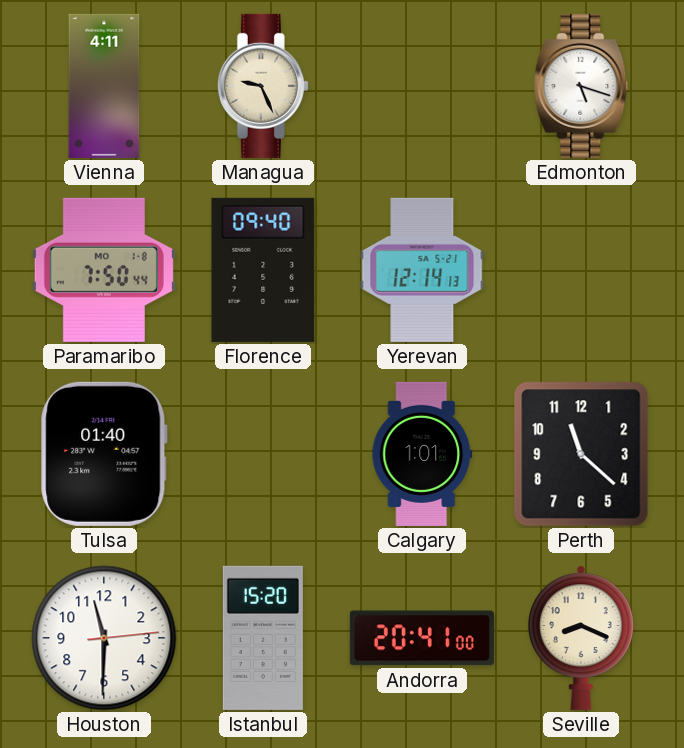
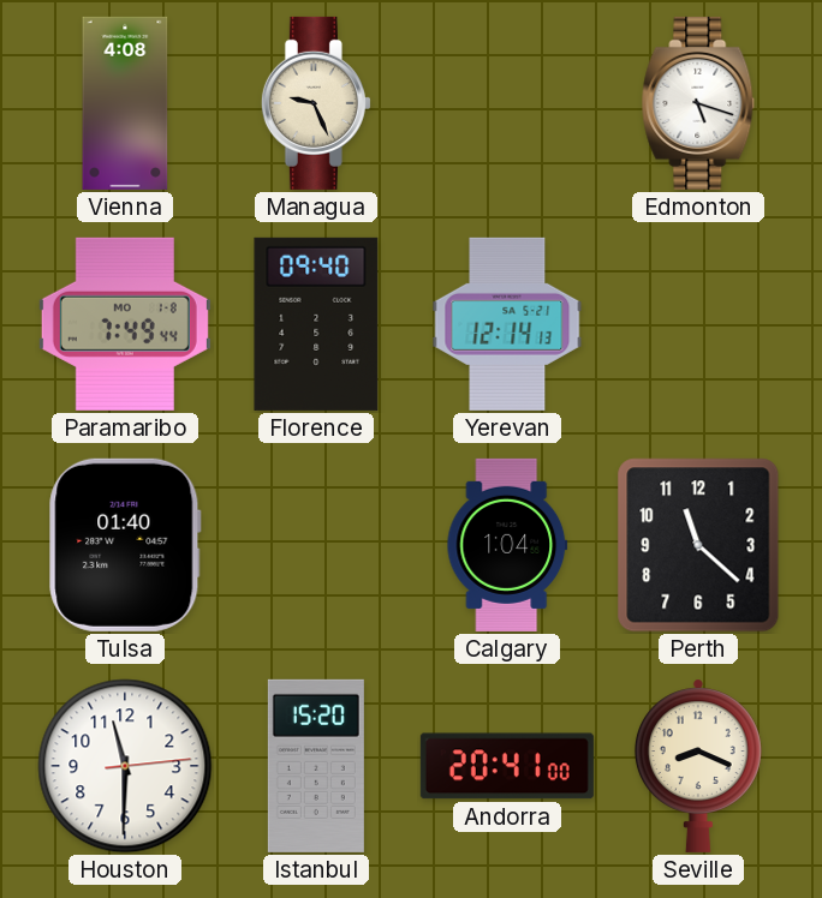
Vienna: 4:11 -> 4:08 (125, 103)
Paramaribo: 7:50 -> 7:49 (125, 324)
Calgary: 1:01 -> 1:04 (507, 545)
